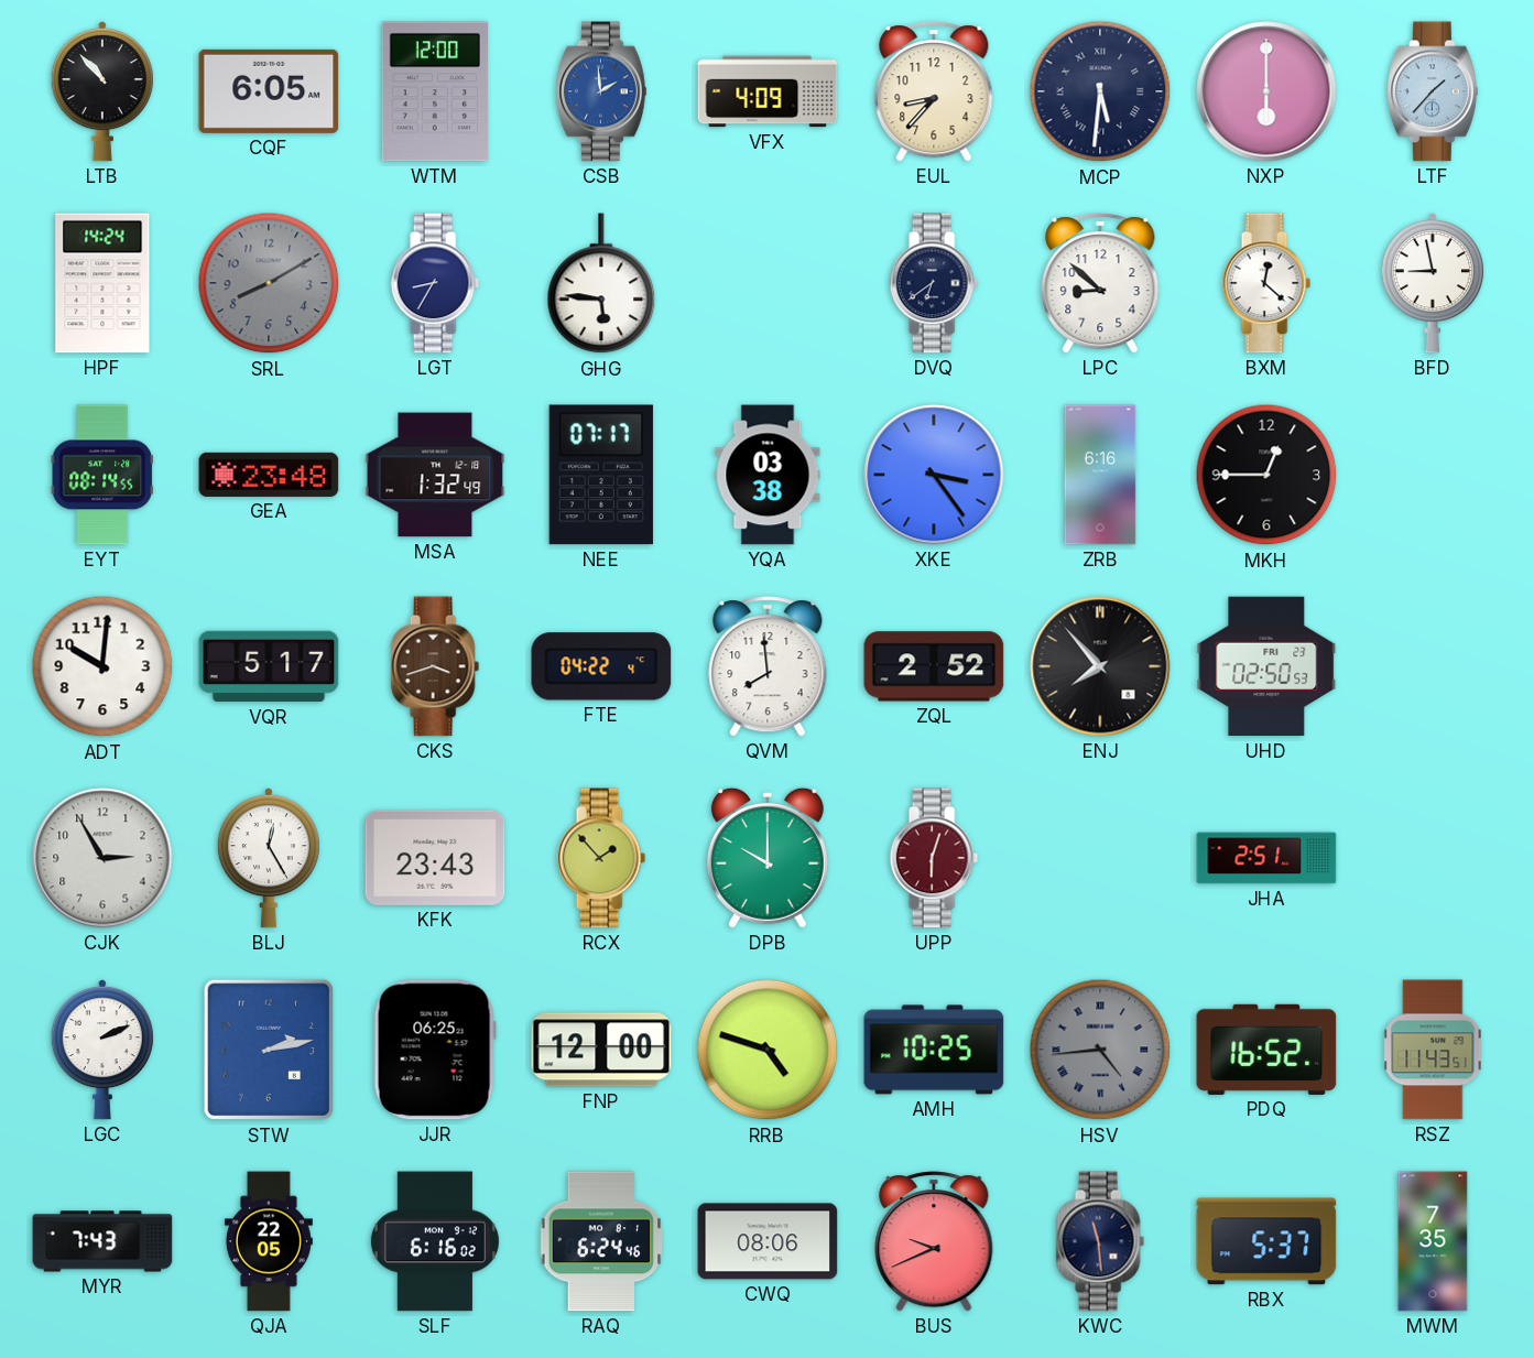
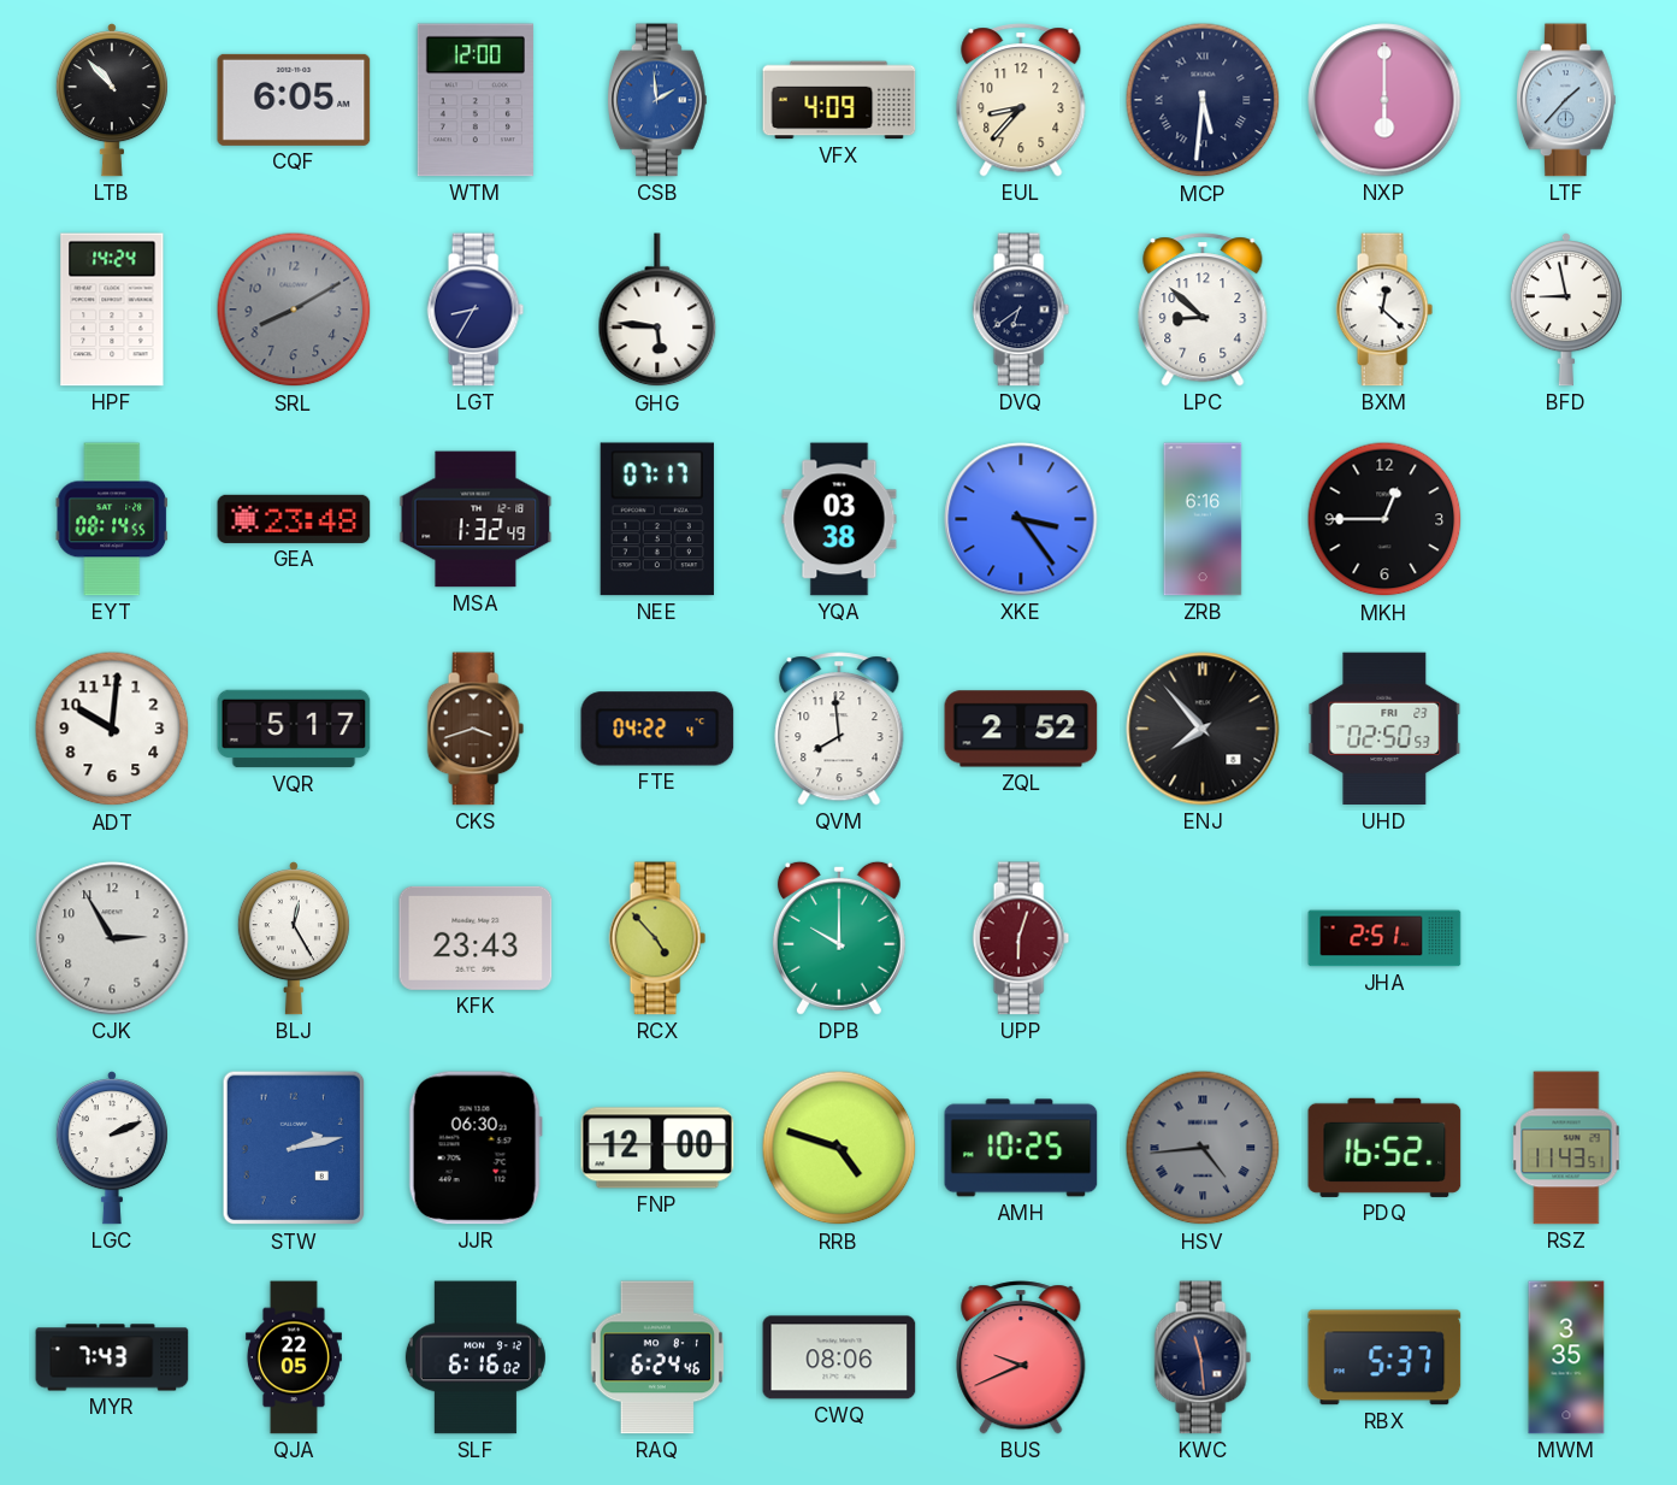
RCX: 1:53 -> 4:53 (657, 938)
JJR: 06:25 -> 06:30 (476, 1148)
MWM: 7:35 -> 3:35 (1566, 1357)
